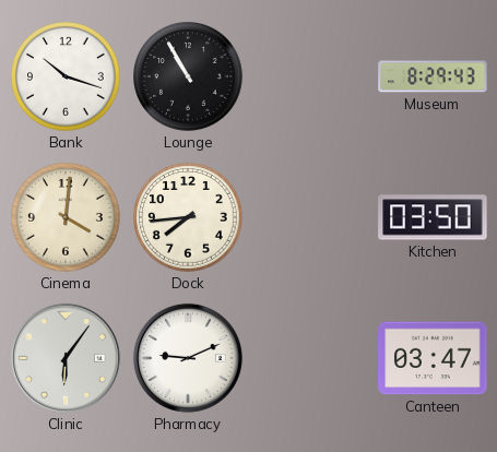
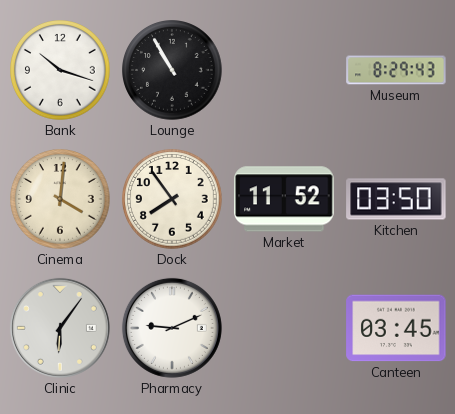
Dock: 7:44 -> 7:54 (172, 199)
Market: none -> 11:52 (284, 199)
Canteen: 03:47 -> 03:45 (396, 328)
